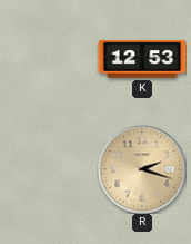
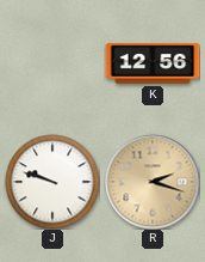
K: 12:53 -> 12:56 (153, 63)
J: none -> 9:48 (52, 182)
